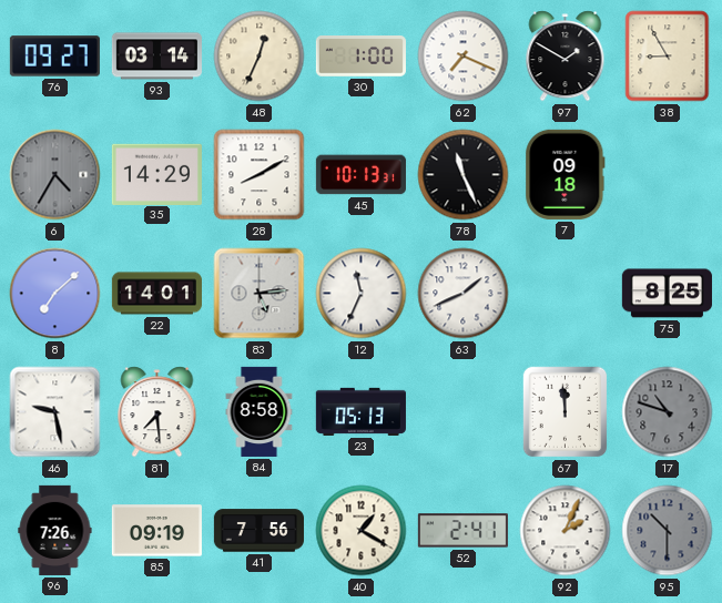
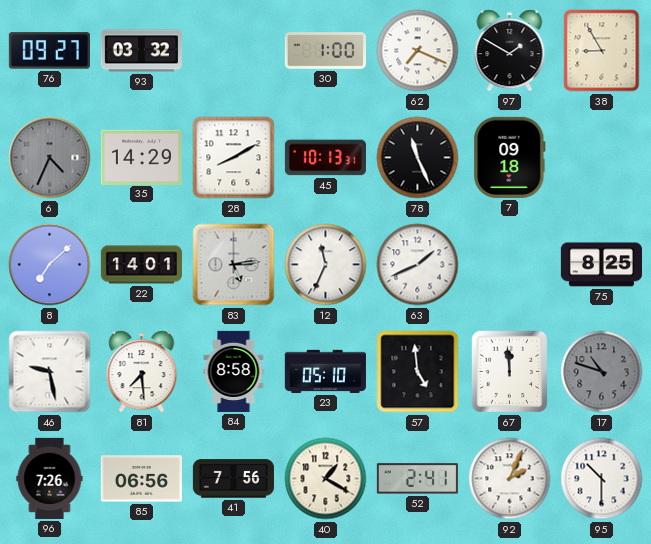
93: 03:14 -> 03:32 (141, 51)
48: 12:34 -> none (260, 57)
6: 4:35 -> 4:34 (50, 158)
23: 05:13 -> 05:10 (325, 371)
57: none -> 4:59 (418, 372)
85: 09:19 -> 06:56 (141, 479)
95 dial: grey -> white (602, 479)
